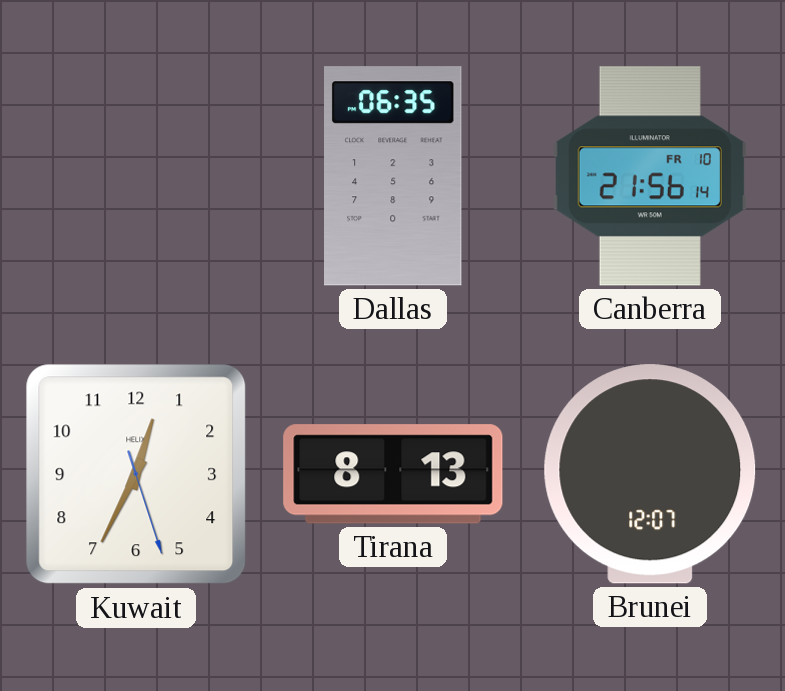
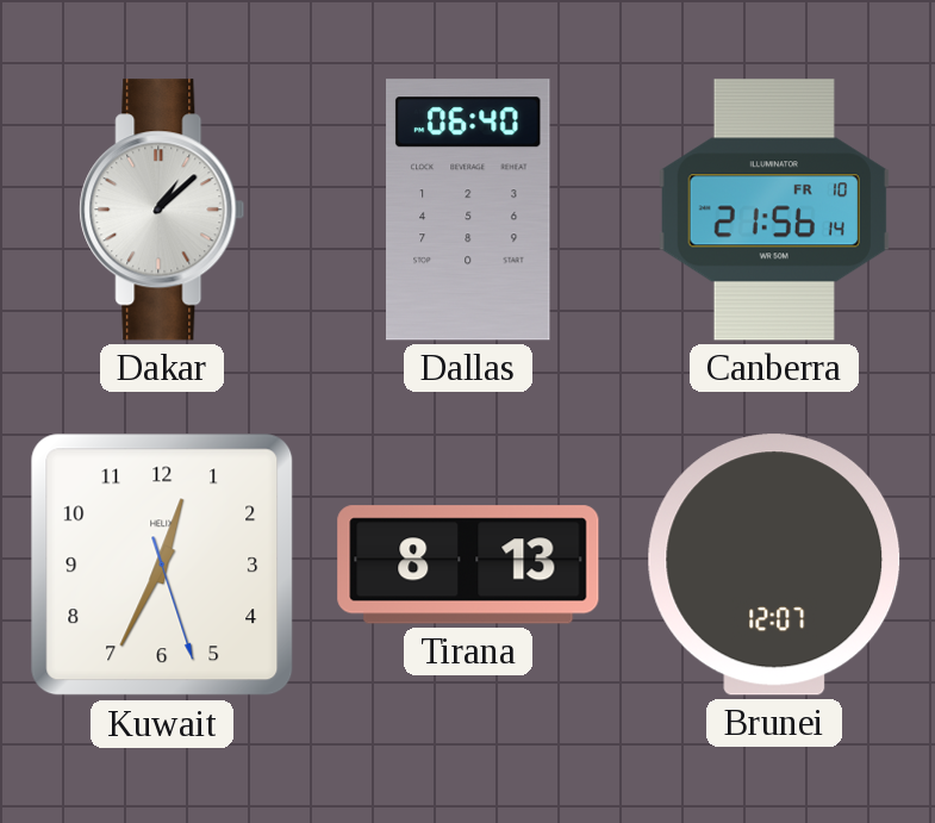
Dakar: none -> 1:08 (162, 210)
Dallas: 06:35 -> 06:40 (469, 210)
